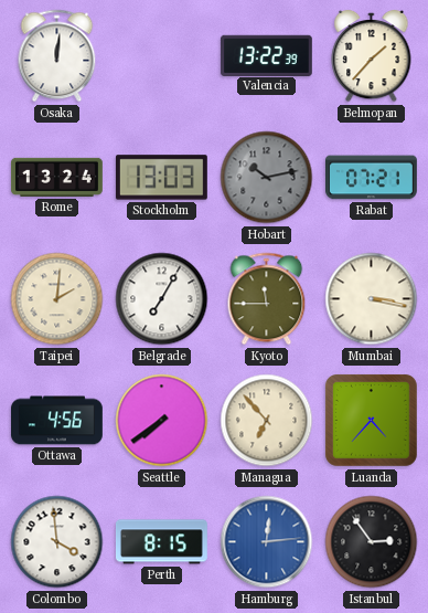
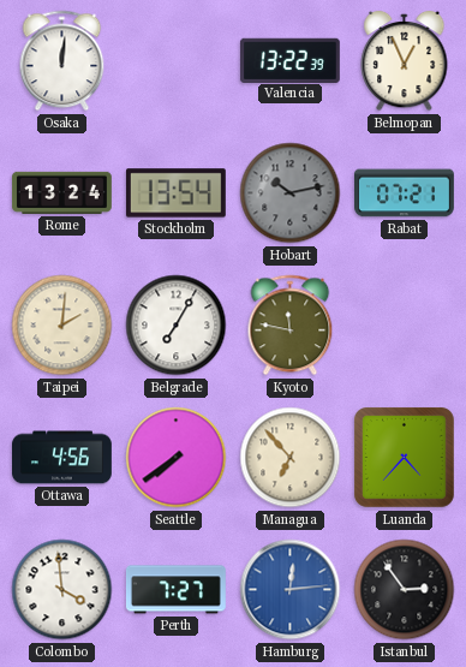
Belmopan: 1:37 -> 12:56 (405, 61)
Stockholm: 13:03 -> 13:54 (175, 193)
Kyoto: 11:45 -> 11:47 (291, 326)
Mumbai: 3:17 -> none (372, 299)
Perth: 8:15 -> 7:27 (175, 590)
